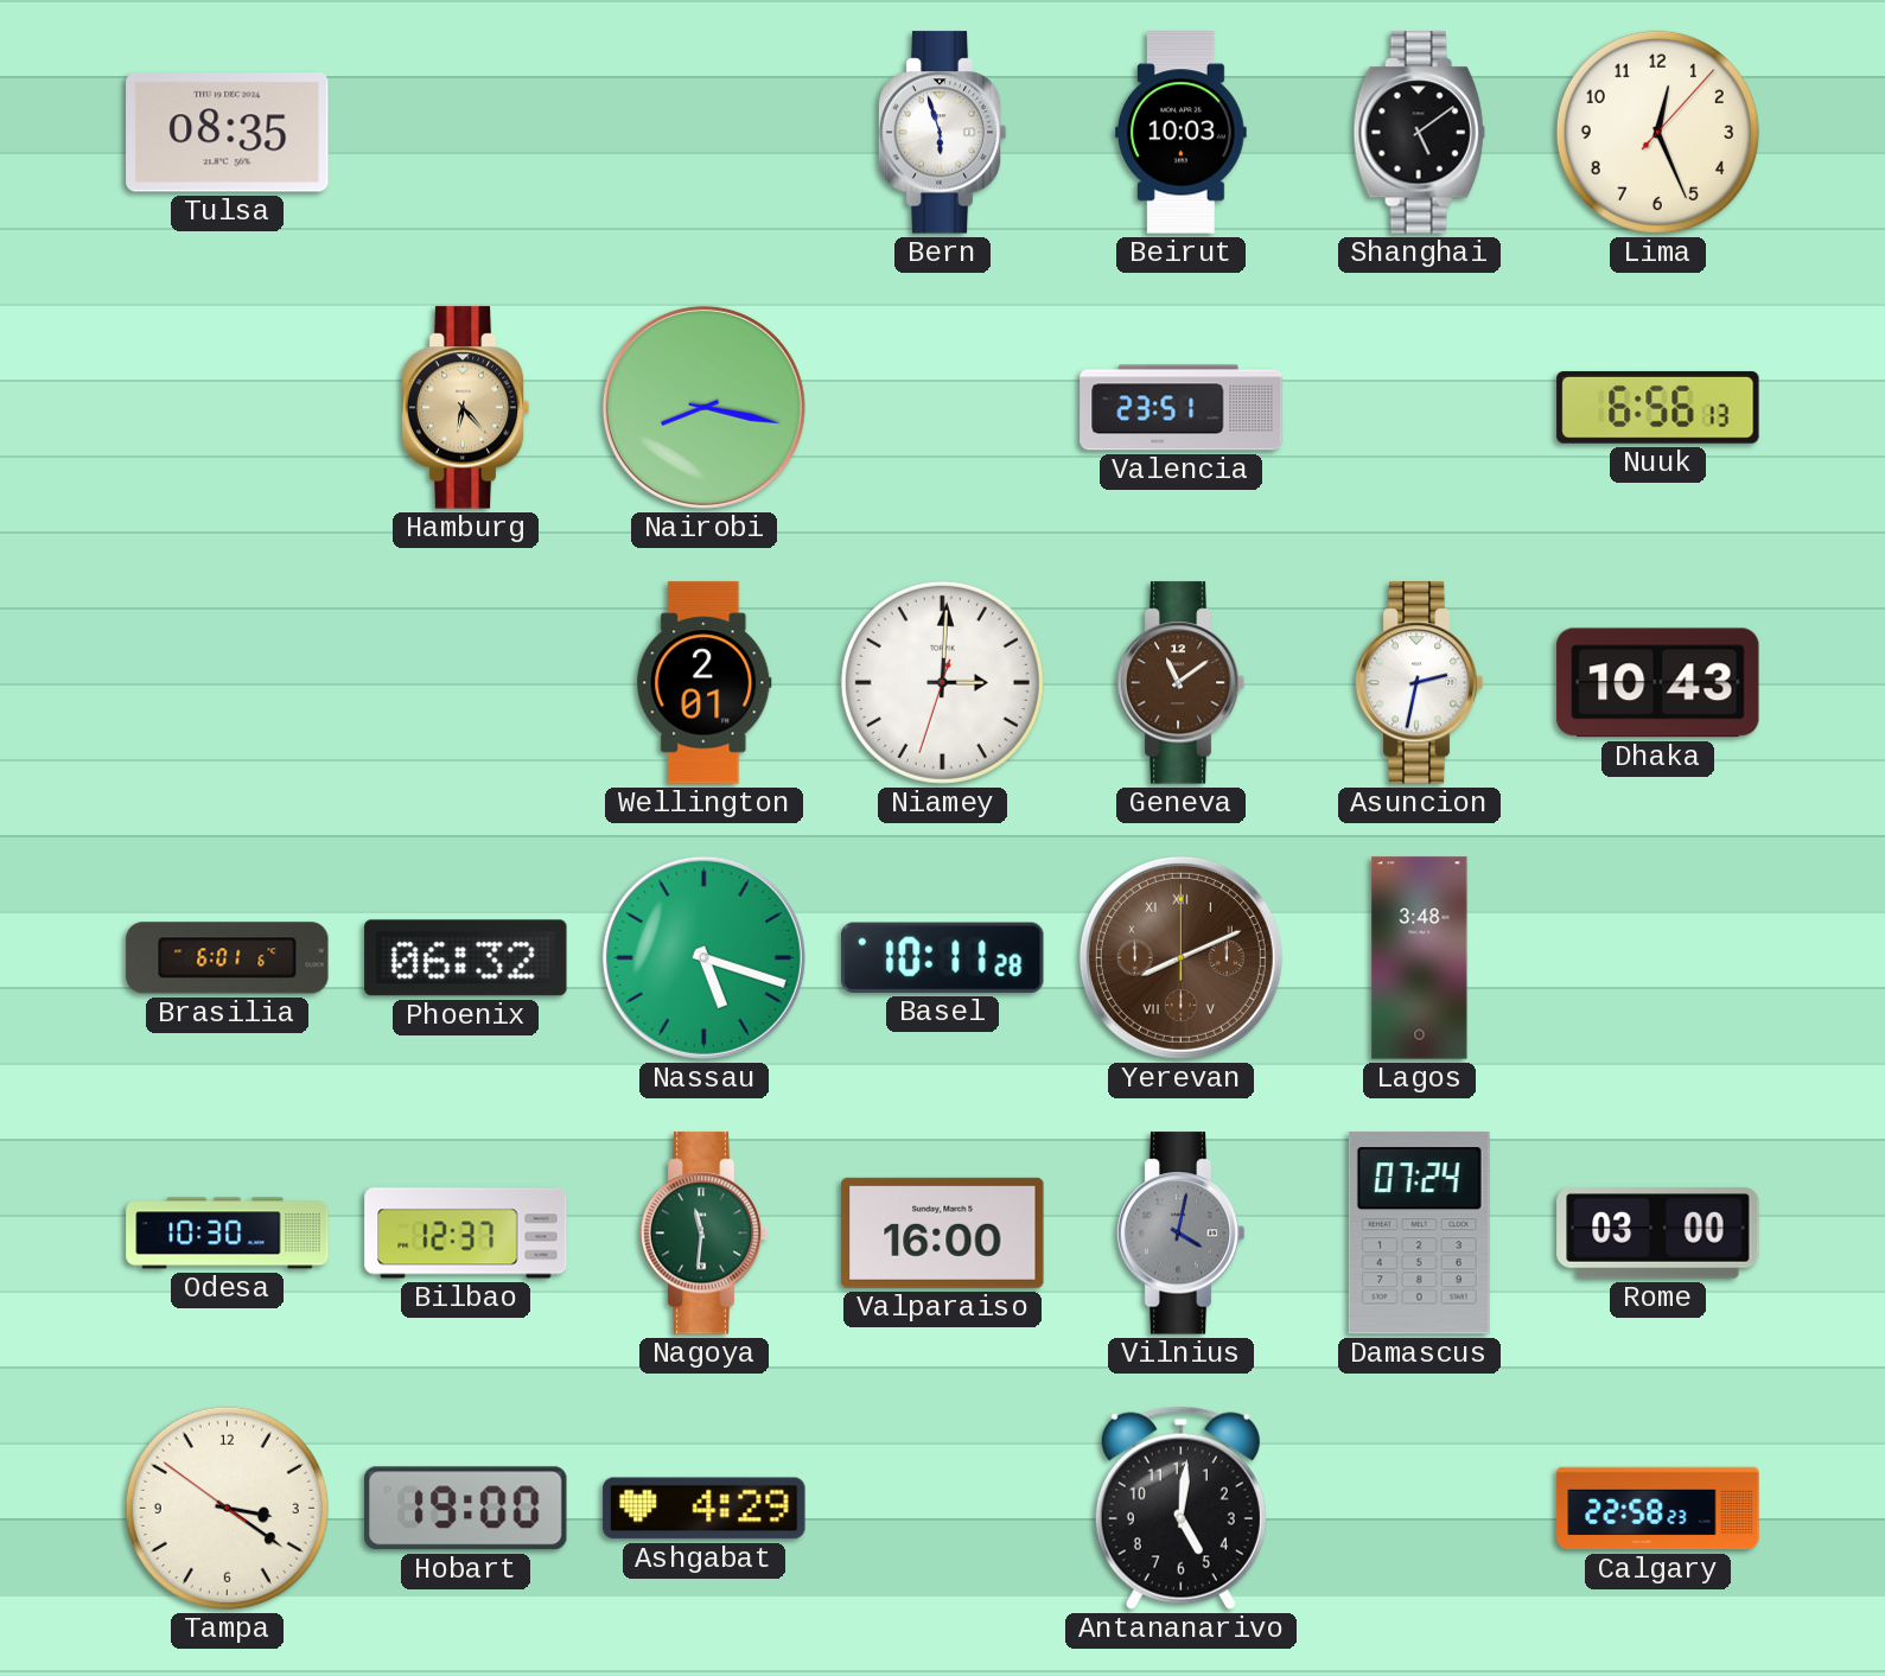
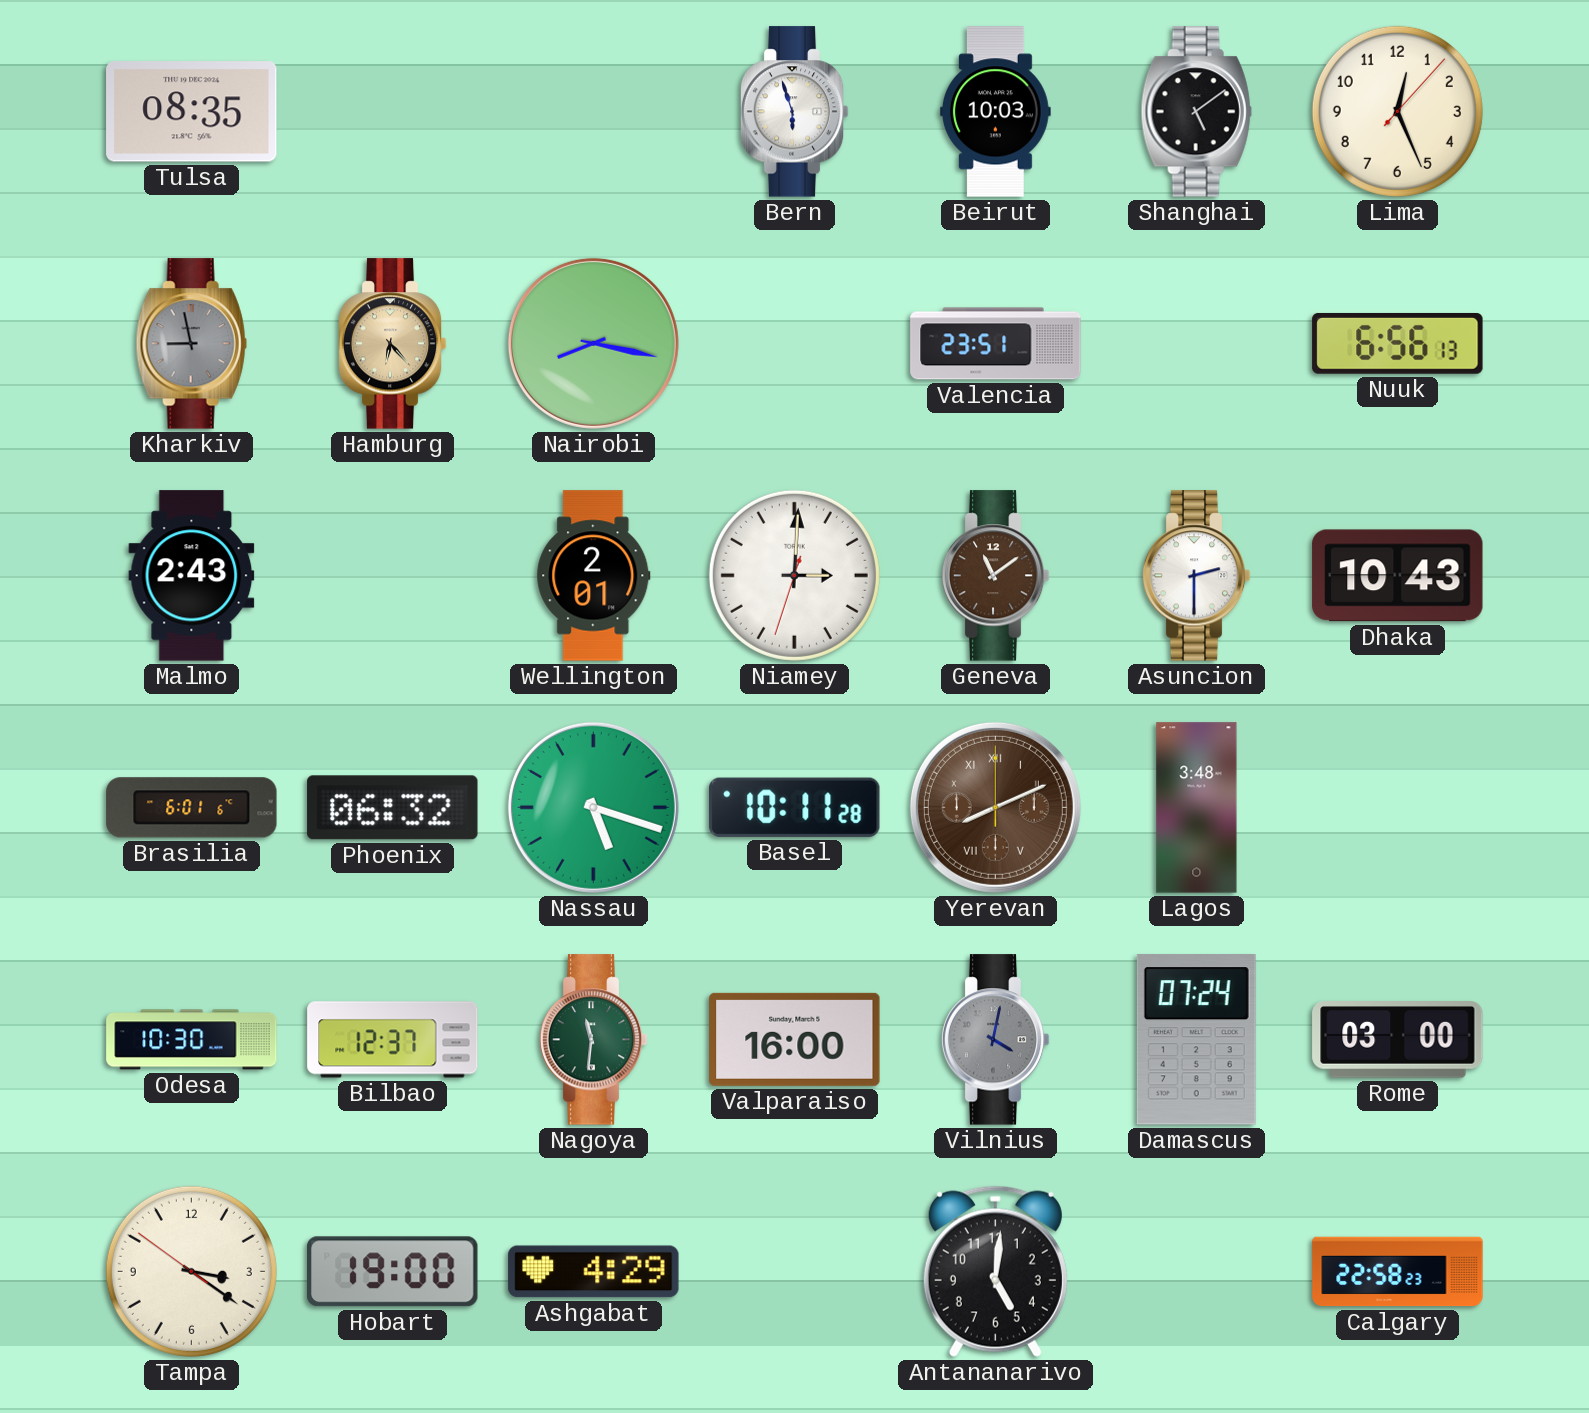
Kharkiv: none -> 8:58 (191, 344)
Malmo: none -> 2:43 (192, 576)
Asuncion: 2:32 -> 2:30 (1196, 576)
